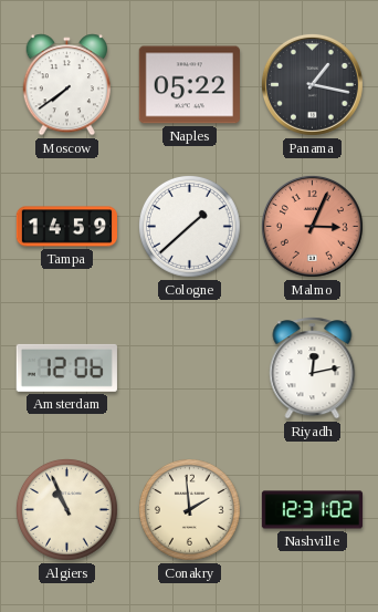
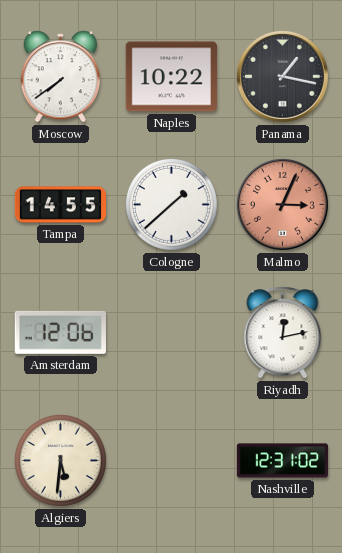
Naples: 05:22 -> 10:22 (171, 77)
Tampa: 14:59 -> 14:55 (60, 205)
Algiers: 10:56 -> 5:31 (60, 460)
Conakry: 1:59 -> none (189, 509)
